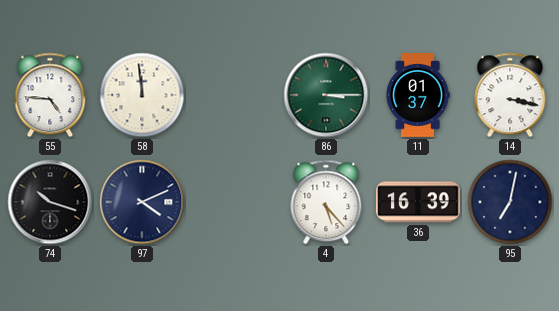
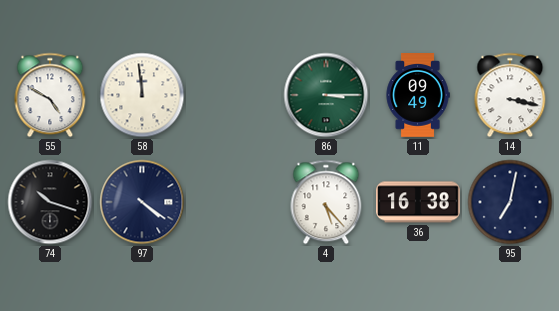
55: 4:46 -> 4:50 (50, 95)
11: 01:37 -> 09:49 (418, 96)
97: 4:11 -> 4:21 (142, 202)
36: 16:39 -> 16:38 (419, 202)
